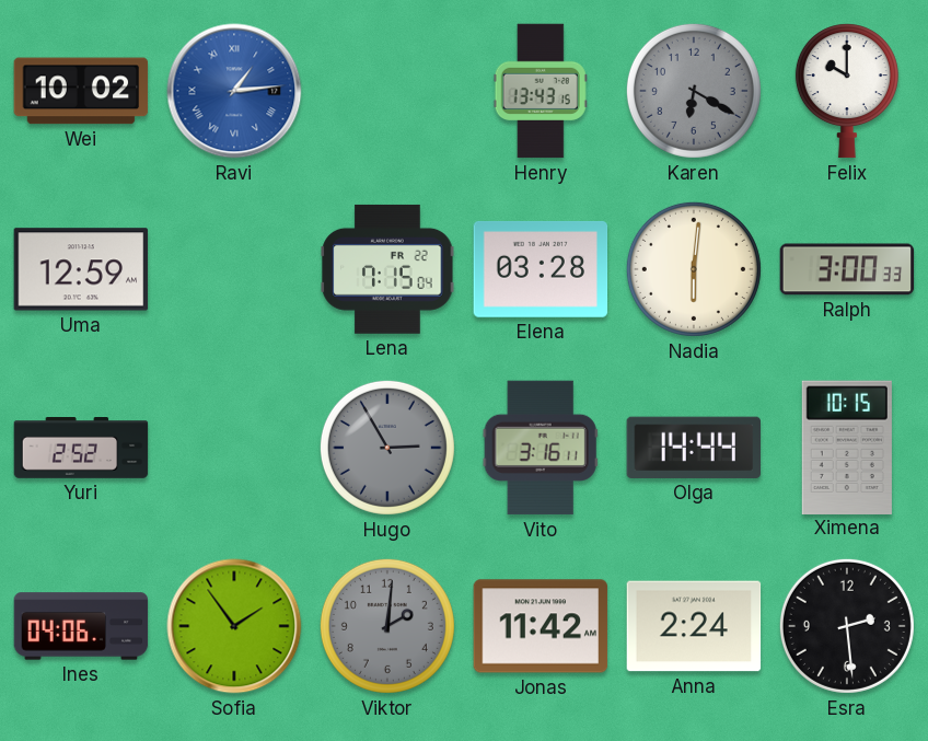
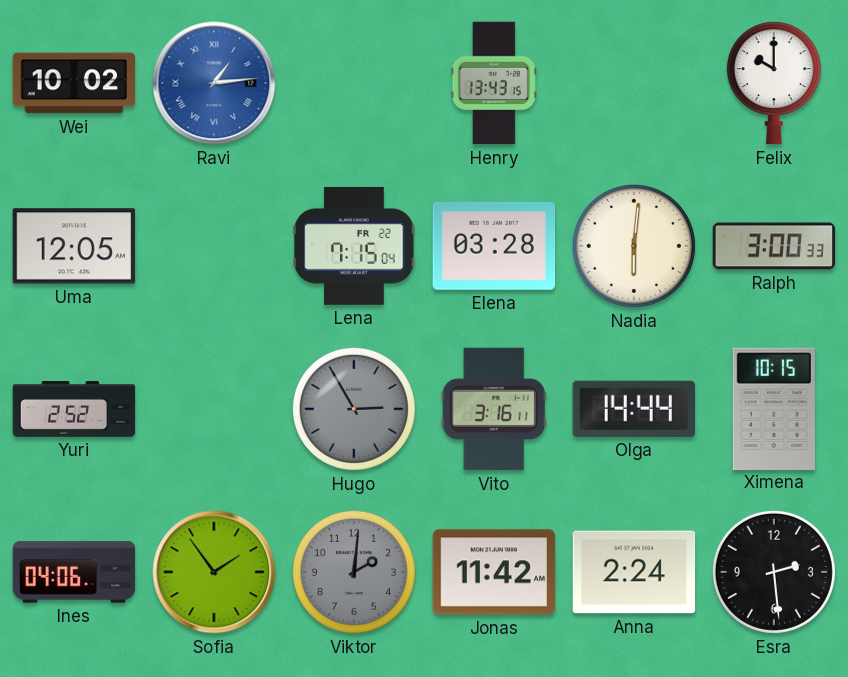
Karen: 6:20 -> none (694, 91)
Uma: 12:59 -> 12:05 (74, 246)
